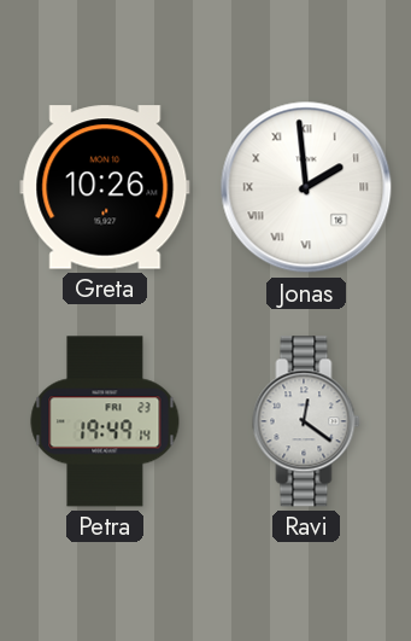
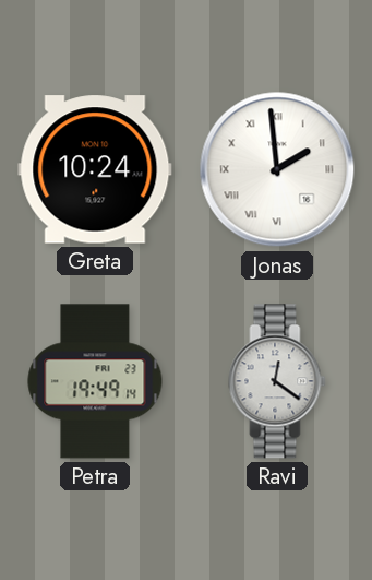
Greta: 10:26 -> 10:24 (95, 169)
